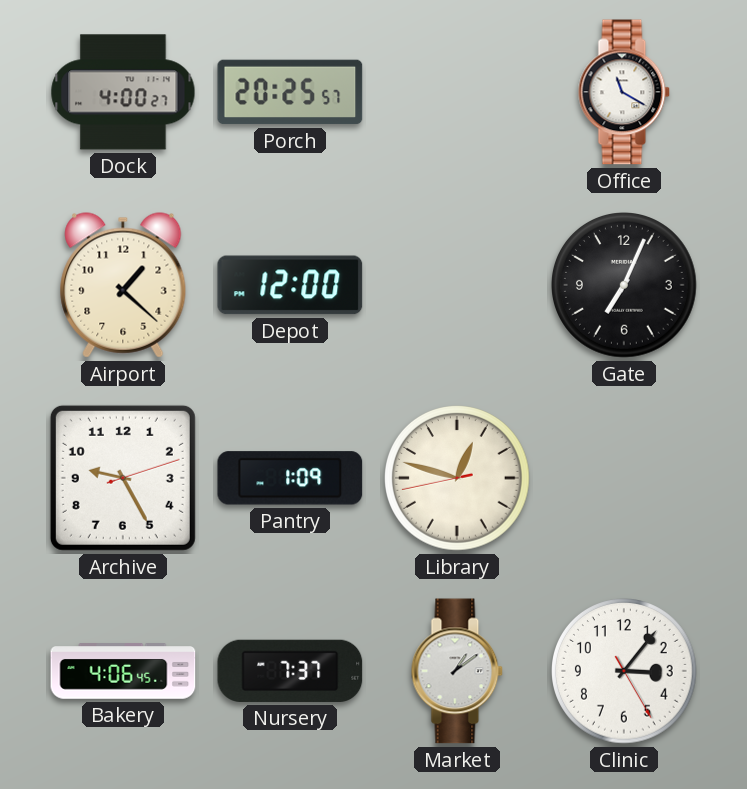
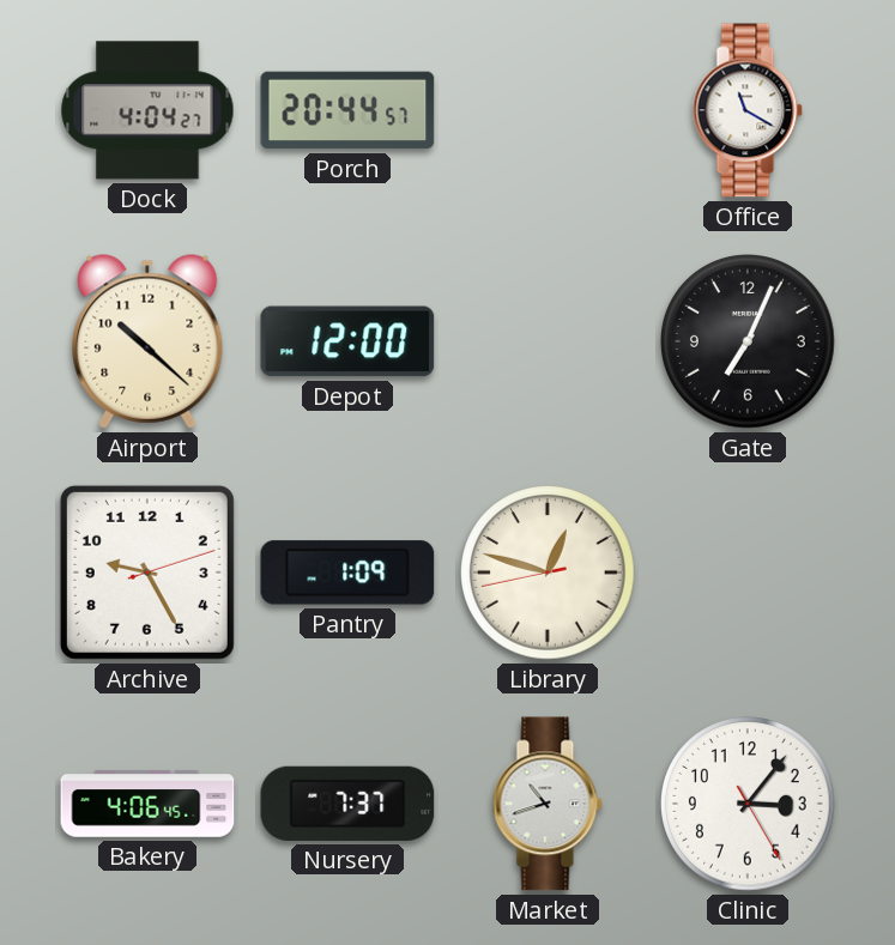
Dock: 4:00 -> 4:04 (147, 110)
Porch: 20:25 -> 20:44 (347, 110)
Airport: 1:22 -> 10:22 (147, 341)
Market: 1:09 -> 10:42 (548, 804)
